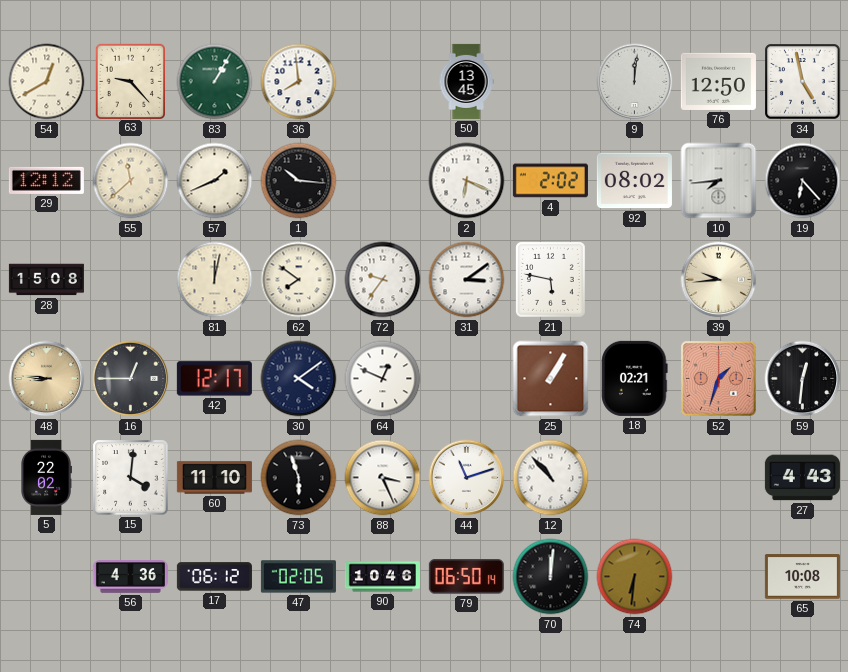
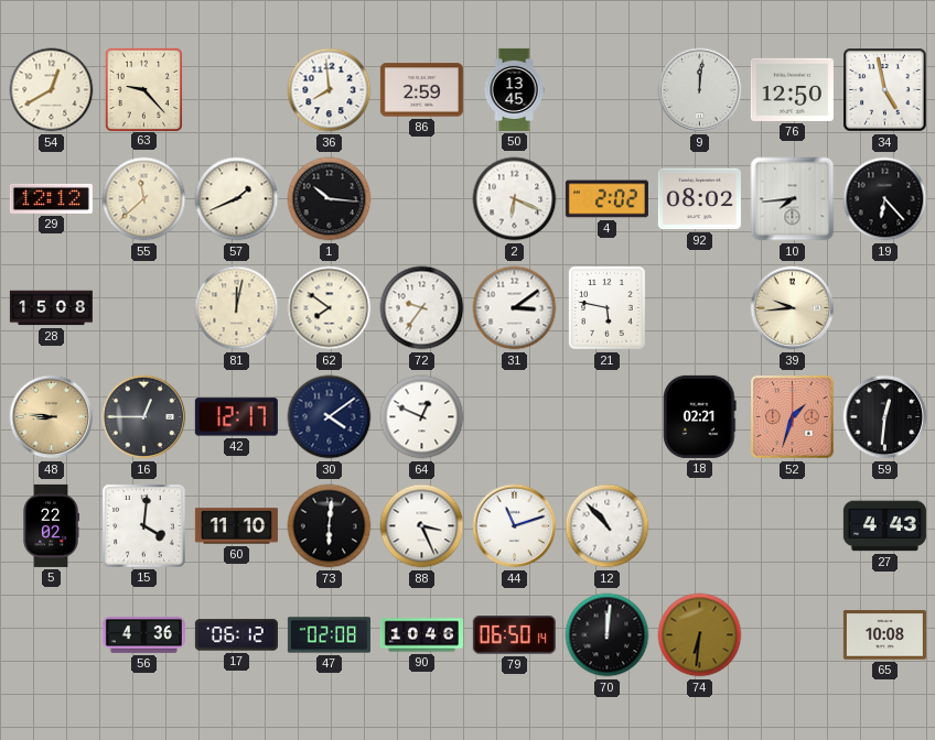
83: 1:05 -> none (215, 82)
86: none -> 2:59 (421, 90)
25: 1:05 -> none (551, 379)
73: 5:57 -> 6:01 (330, 526)
47: 02:05 -> 02:08 (329, 635)
